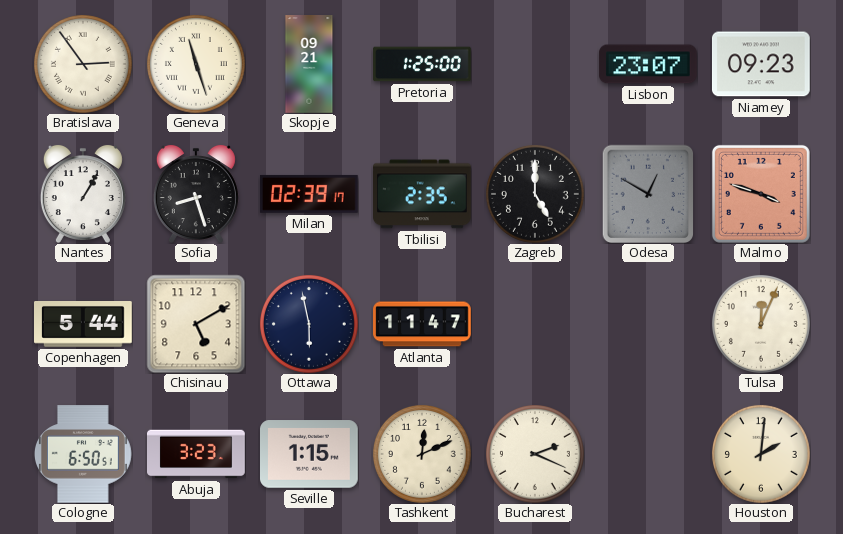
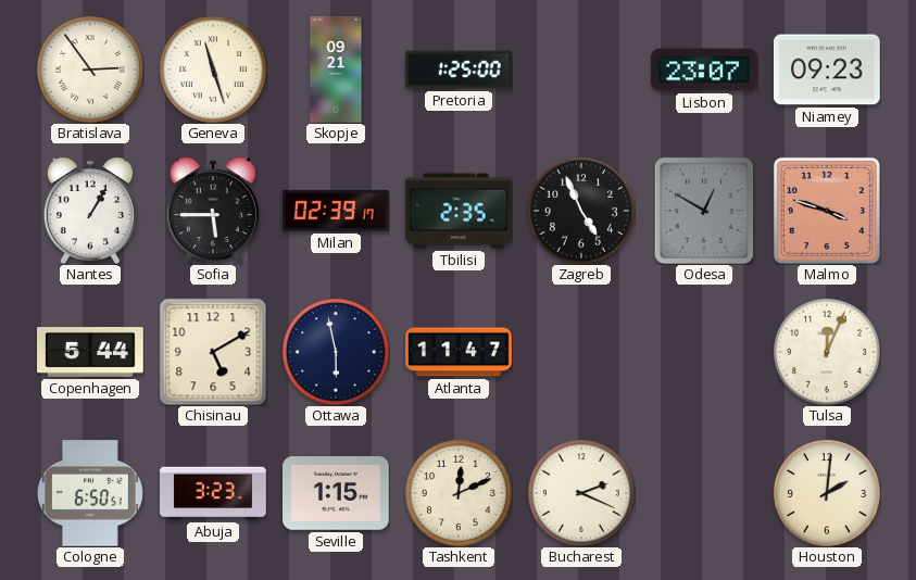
Sofia: 8:27 -> 5:45 (213, 211)
Zagreb: 5:00 -> 4:56 (581, 211)
